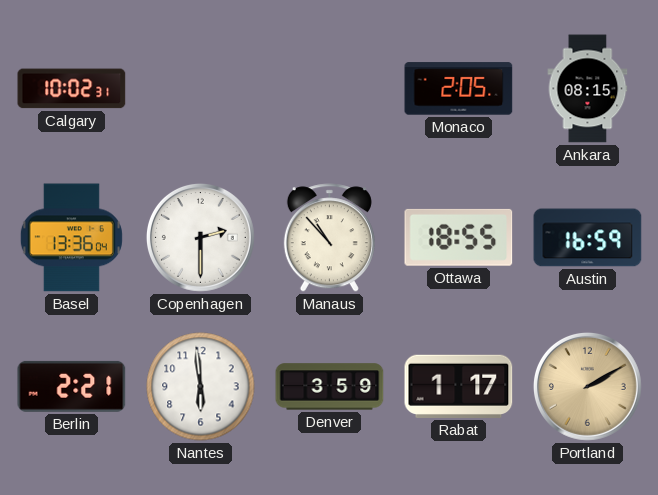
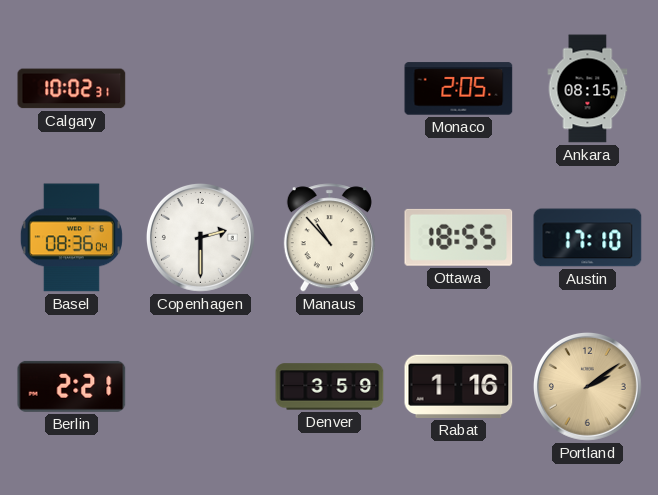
Basel: 13:36 -> 08:36 (71, 238)
Austin: 16:59 -> 17:10 (588, 238)
Nantes: 5:59 -> none (201, 387)
Rabat: 1:17 -> 1:16 (459, 386)
Portland: 2:10 -> 2:09 (587, 386)
